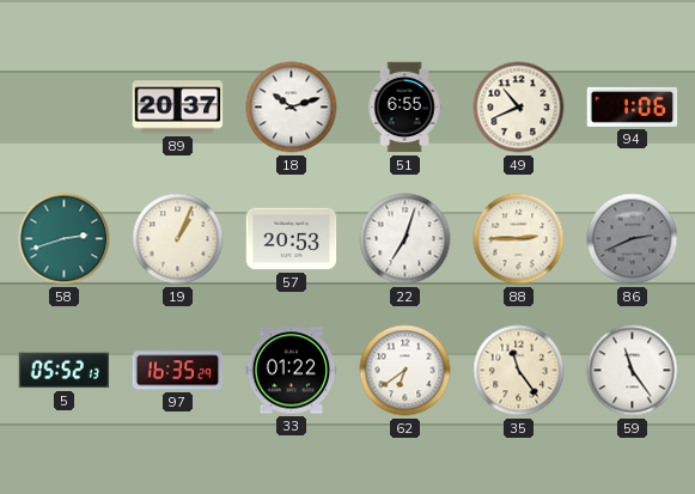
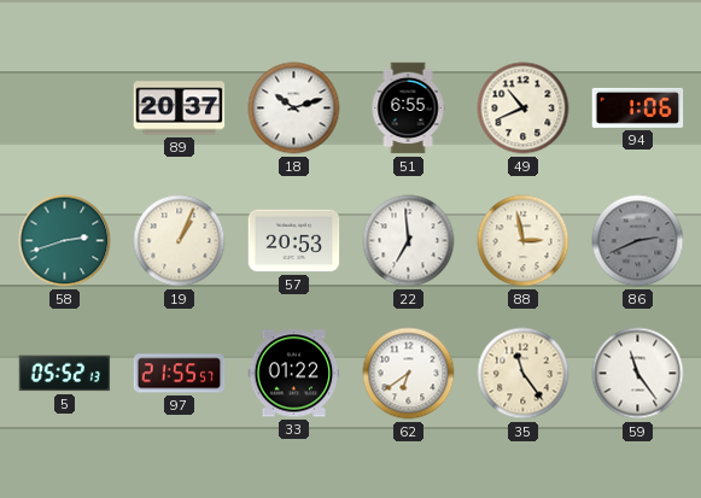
22: 7:03 -> 6:59 (409, 241)
88: 2:45 -> 2:58 (524, 241)
97: 16:35 -> 21:55 (180, 374)
